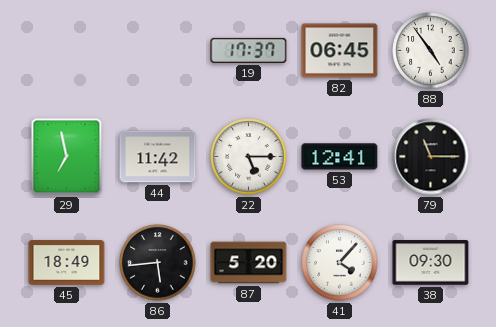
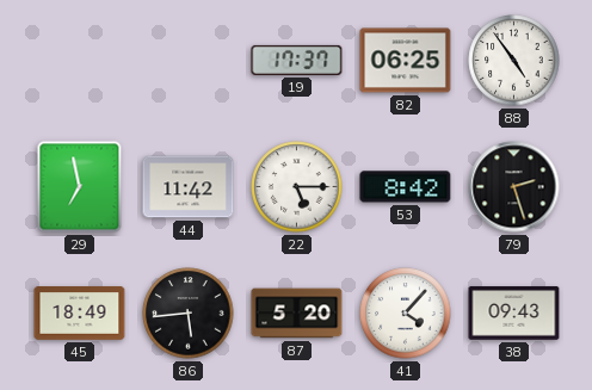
82: 06:45 -> 06:25 (406, 61)
53: 12:41 -> 8:42 (406, 187)
79: 11:15 -> 2:27 (514, 187)
38: 09:30 -> 09:43 (514, 314)
